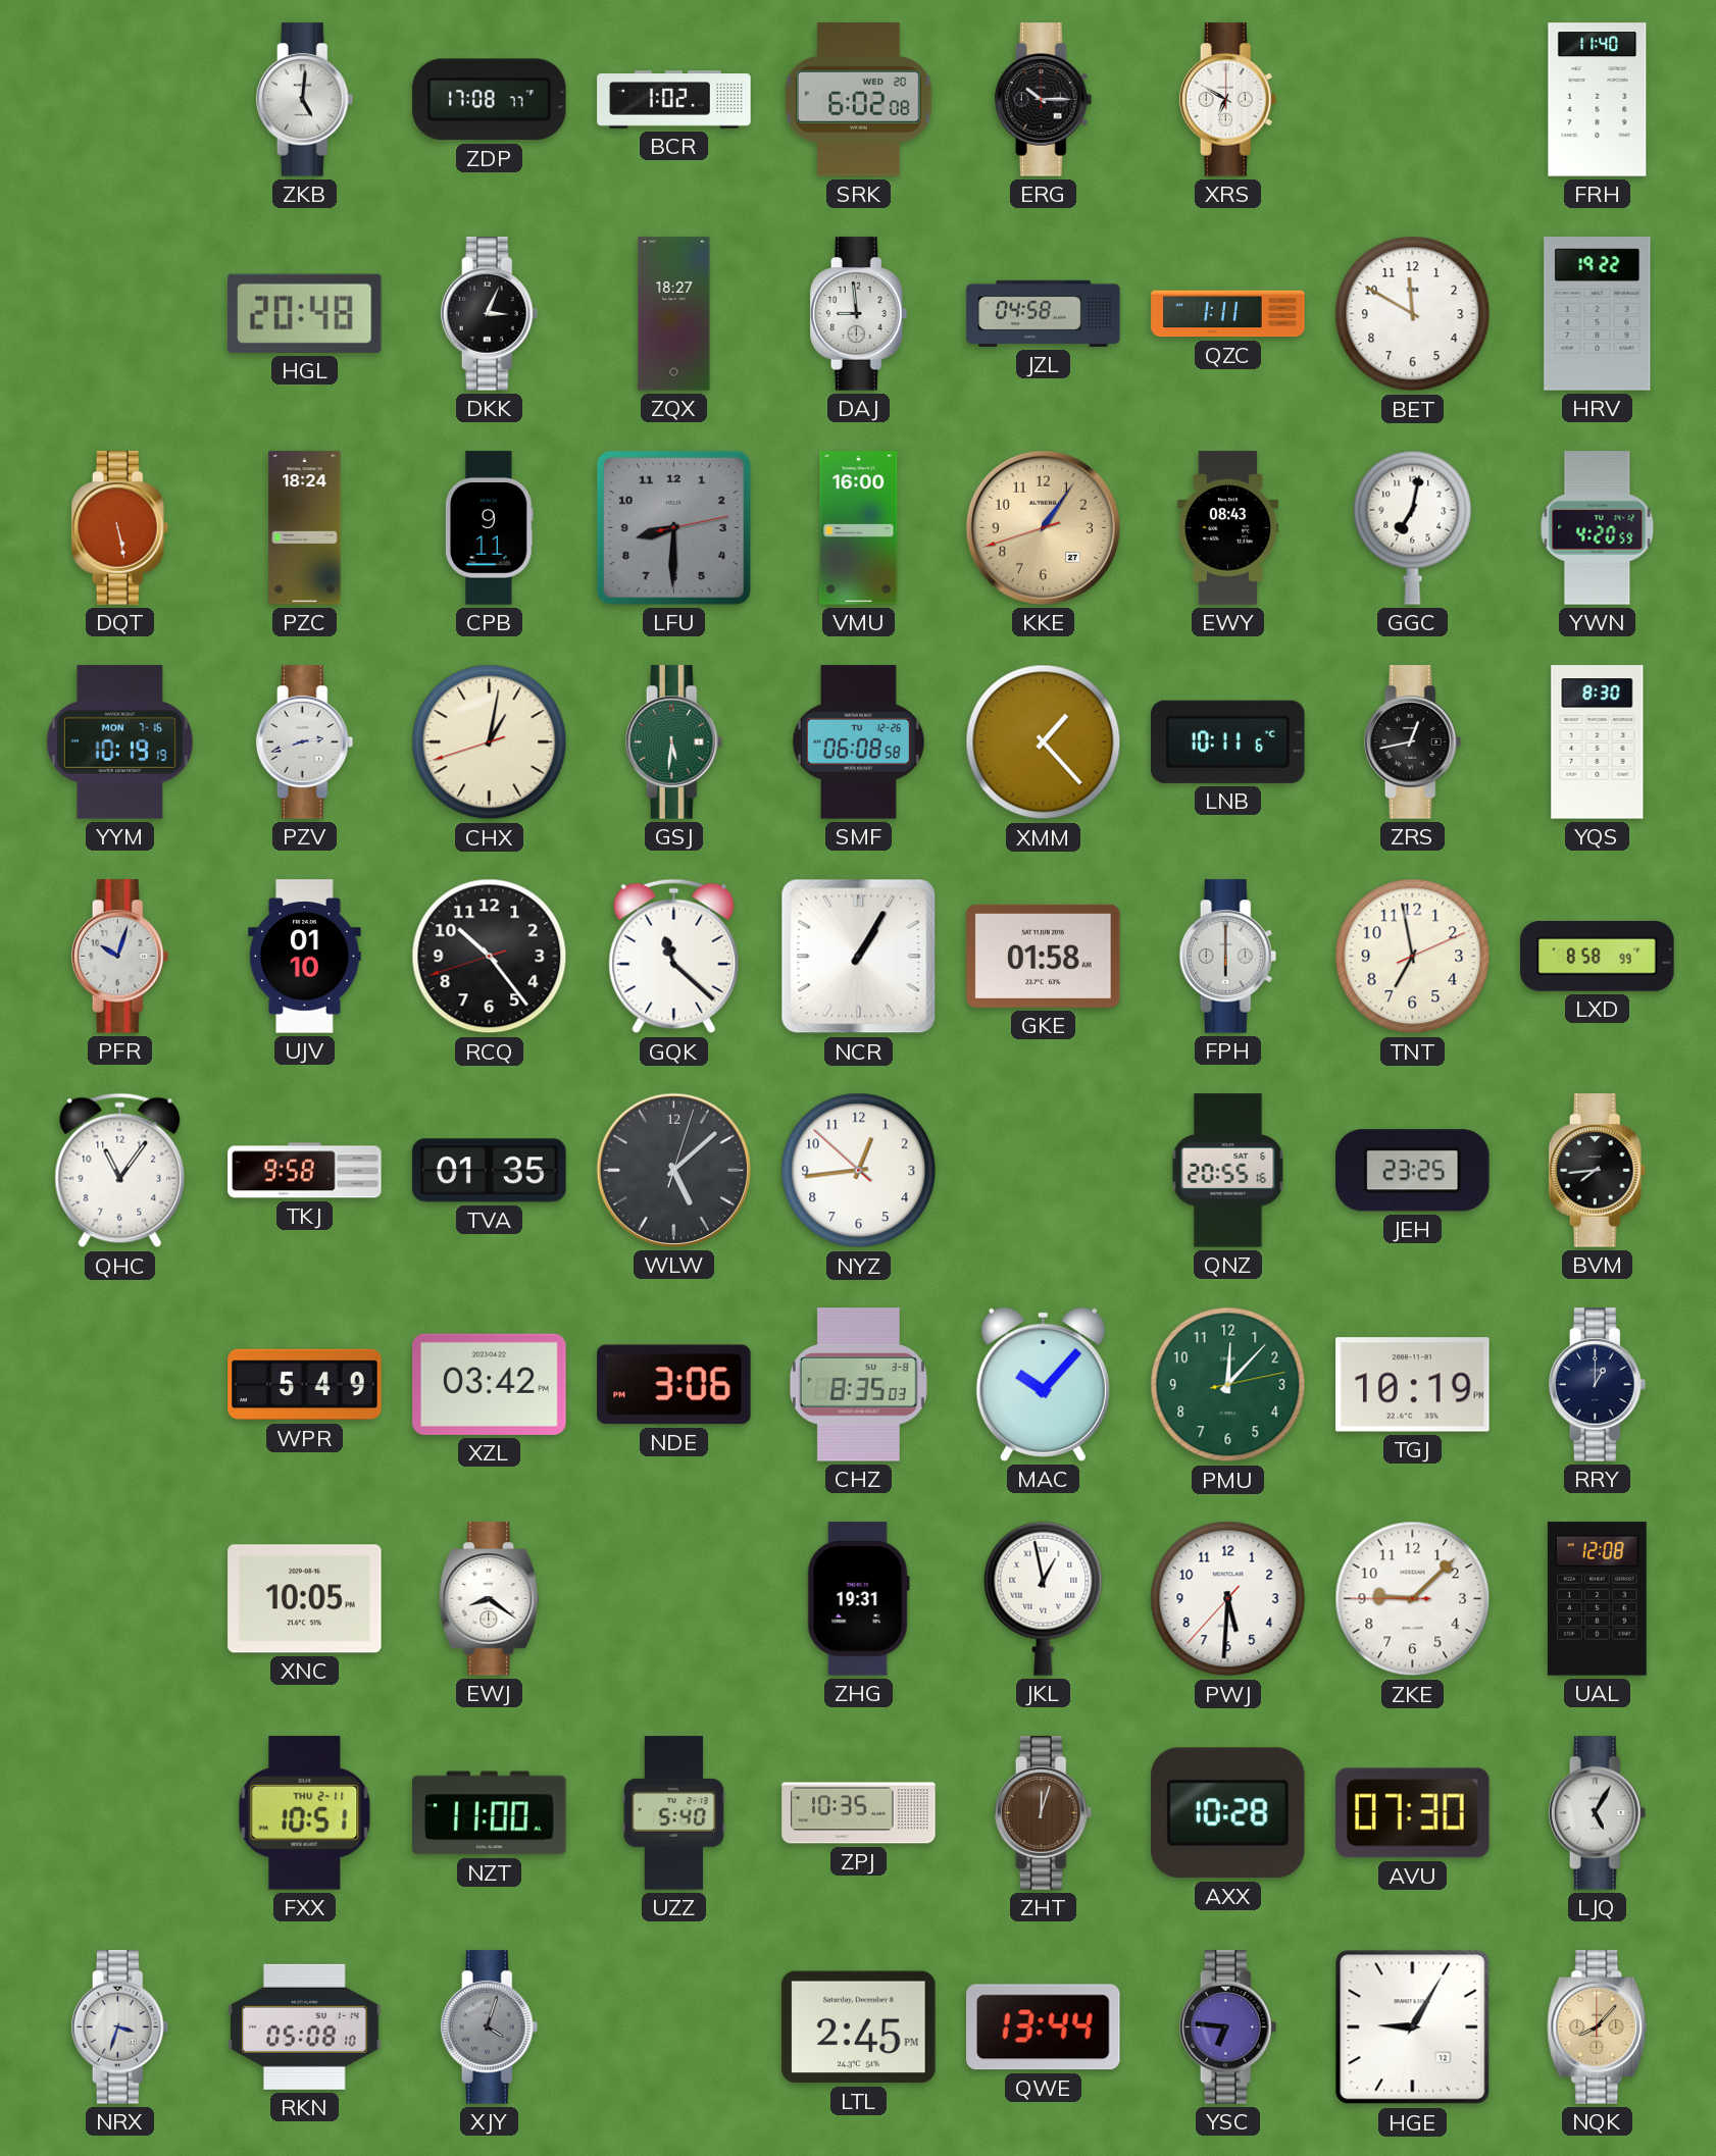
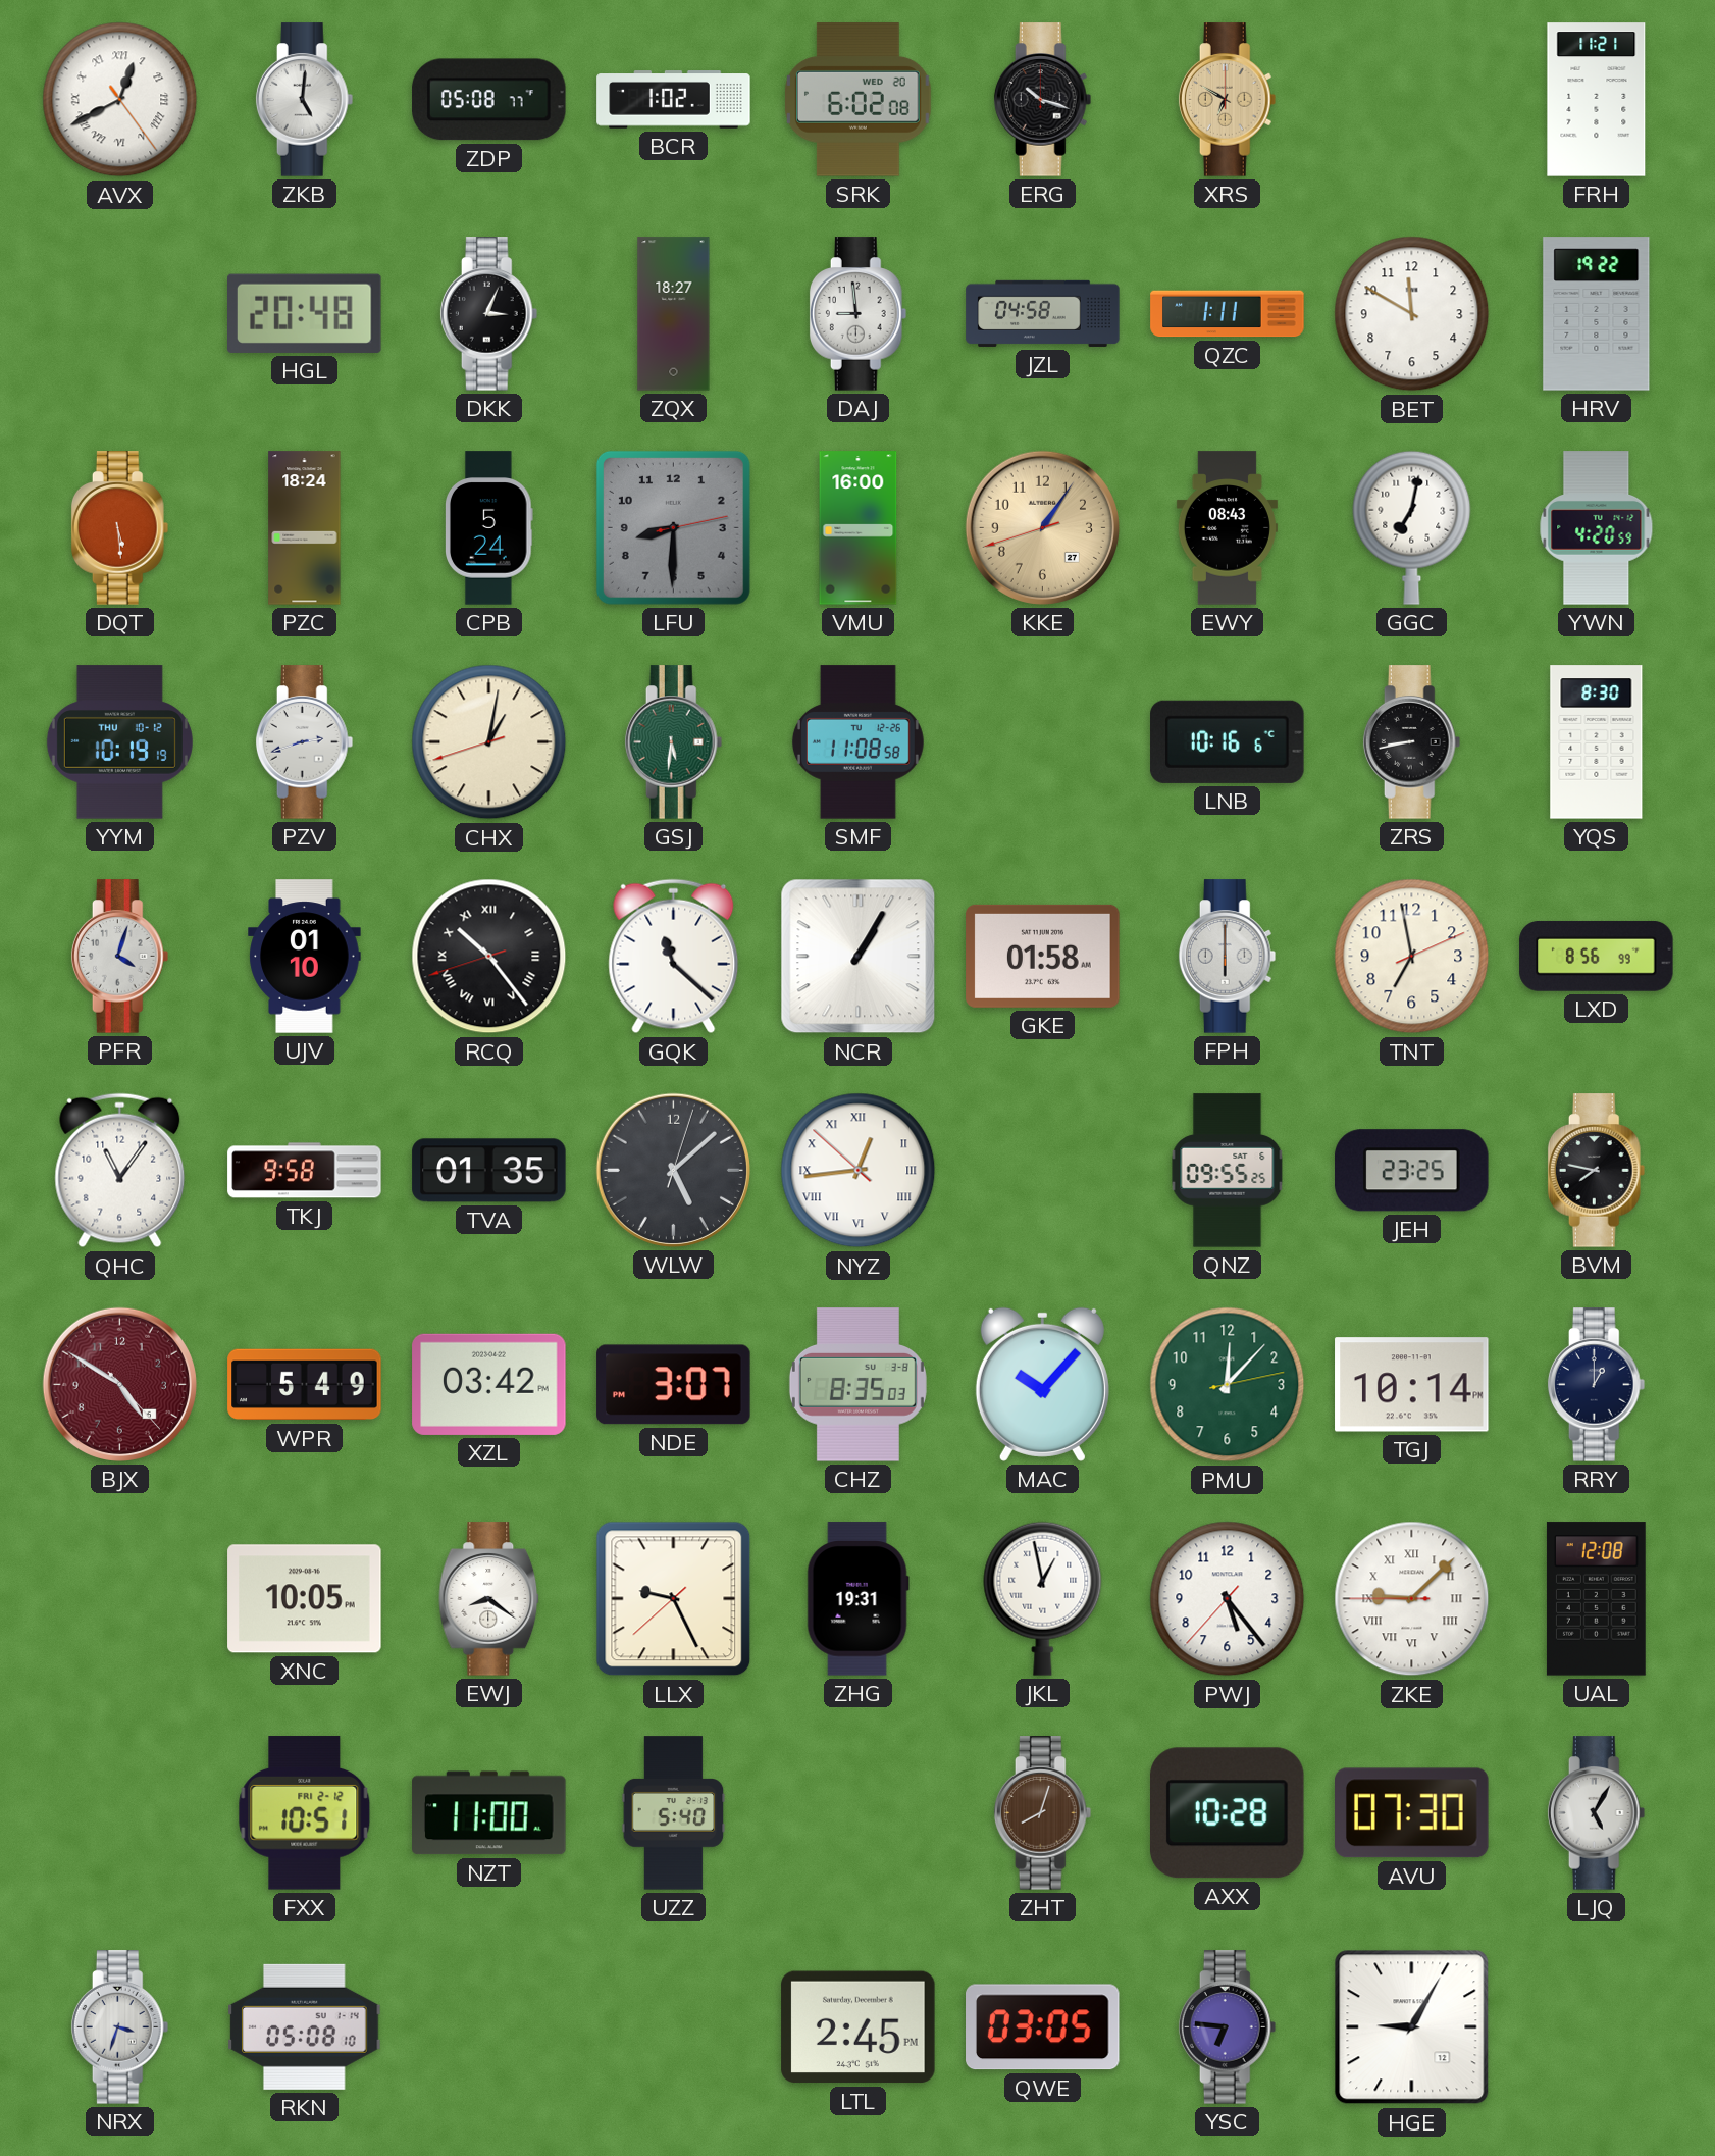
AVX: none -> 12:40 (120, 100)
ZDP: 17:08 -> 05:08 (489, 100)
ERG: 10:15 -> 10:18 (1043, 100)
XRS dial: white -> champagne (1228, 100)
FRH: 11:40 -> 11:21 (1597, 100)
DQT: 5:28 -> 5:29 (120, 528)
CPB: 9:11 -> 5:24 (488, 528)
YYM date: MON 7-16 -> THU 10-12 (119, 742)
SMF: 06:08 -> 11:08 (857, 742)
XMM: 1:23 -> none (1044, 742)
LNB: 10:11 -> 10:16 (1228, 741)
ZRS: 12:43 -> 8:43 (1412, 742)
PFR: 10:03 -> 4:03 (120, 957)
RCQ numerals: Arabic -> Roman (489, 957)
LXD: 8:58 -> 8:56 (1597, 956)
NYZ numerals: Arabic -> Roman (859, 1171)
QNZ: 20:55 -> 09:55 (1228, 1171)
BVM: 7:44 -> 7:47 (1597, 1171)
BJX: none -> 4:50 (119, 1384)
NDE: 3:06 -> 3:07 (674, 1385)
TGJ: 10:19 -> 10:14 (1412, 1385)
LLX: none -> 9:25 (674, 1599)
PWJ: 5:30 -> 5:23 (1228, 1599)
ZKE numerals: Arabic -> Roman (1412, 1599)
FXX date: THU 2-11 -> FRI 2-12 (305, 1813)
ZPJ: 10:35 -> none (859, 1813)
ZHT: 12:03 -> 8:03 (1043, 1813)
XJY: 4:03 -> none (490, 2027)
QWE: 13:44 -> 03:05 (1043, 2027)
NQK: 8:07 -> none (1598, 2027)
